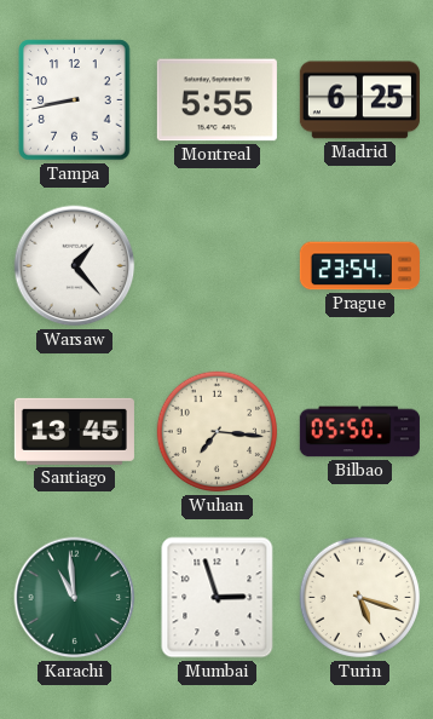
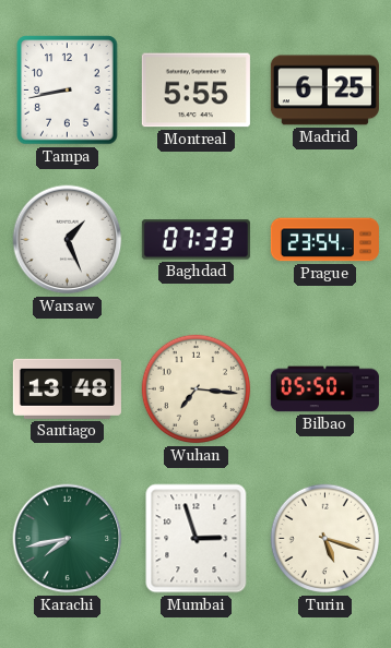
Warsaw: 1:23 -> 1:26 (68, 240)
Baghdad: none -> 07:33 (195, 240)
Santiago: 13:45 -> 13:48 (67, 388)
Karachi: 10:59 -> 7:43 (68, 539)
